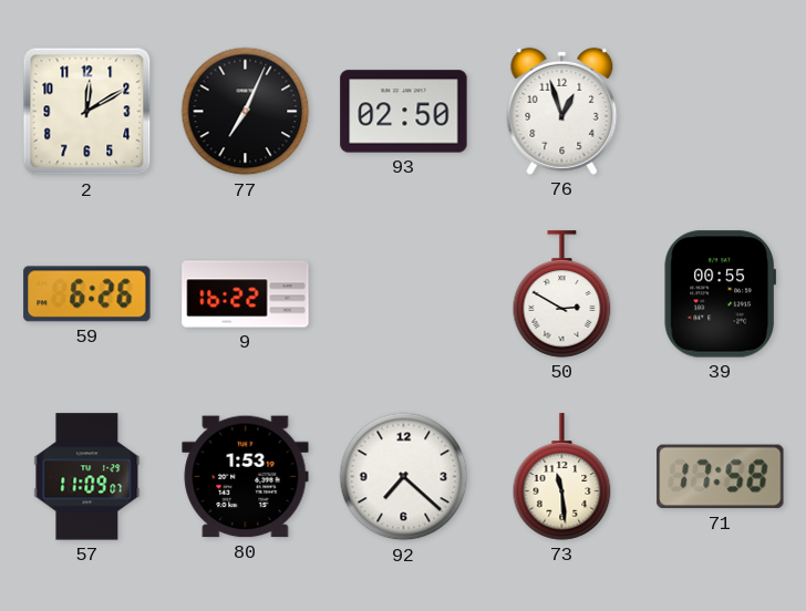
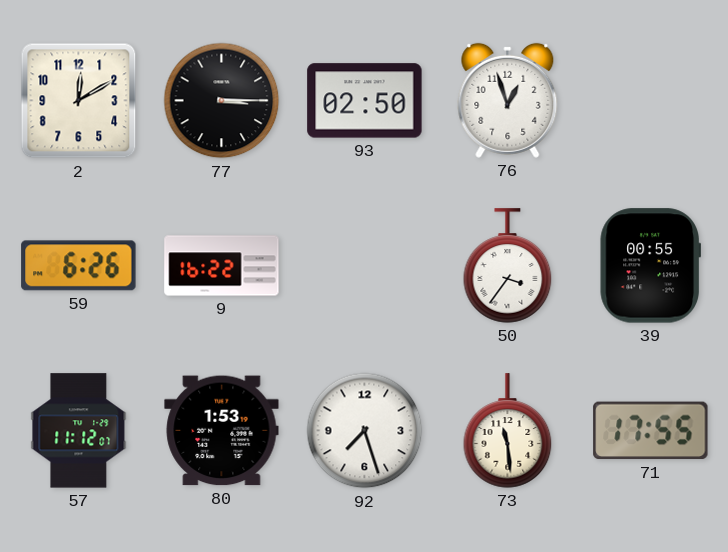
77: 7:04 -> 3:15 (222, 101)
50: 2:50 -> 3:36 (508, 266)
57: 11:09 -> 11:12 (79, 431)
92: 7:22 -> 7:27 (365, 431)
71: 17:58 -> 17:55 (651, 431)
